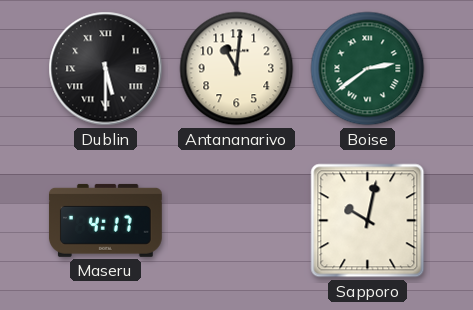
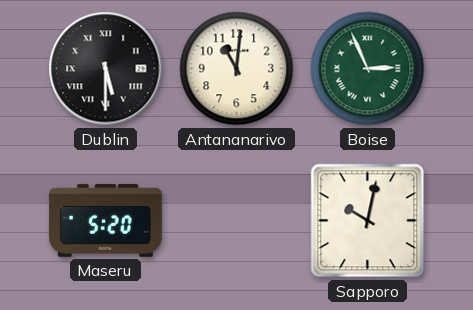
Boise: 2:39 -> 2:56 (368, 69)
Maseru: 4:17 -> 5:20 (105, 220)
